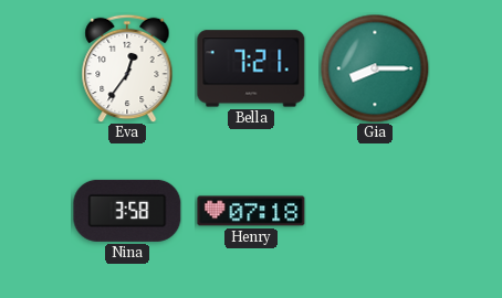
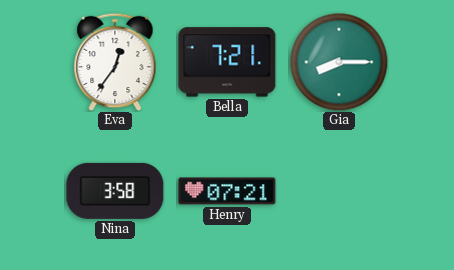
Henry: 07:18 -> 07:21 (227, 191)
